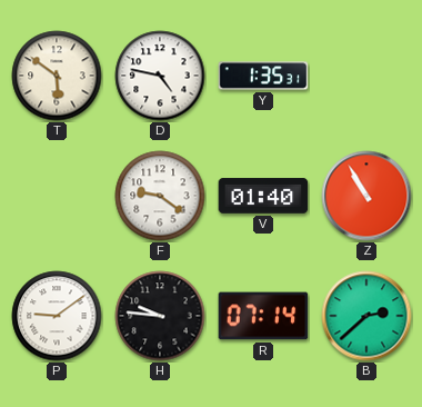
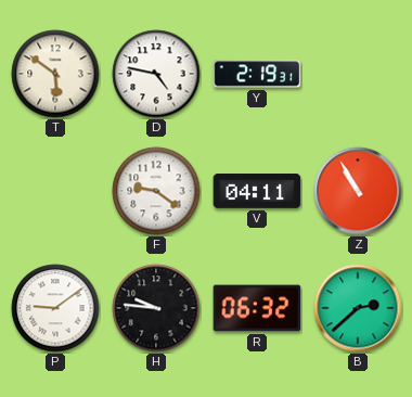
Y: 1:35 -> 2:19 (257, 74)
V: 01:40 -> 04:11 (257, 191)
R: 07:14 -> 06:32 (257, 308)
